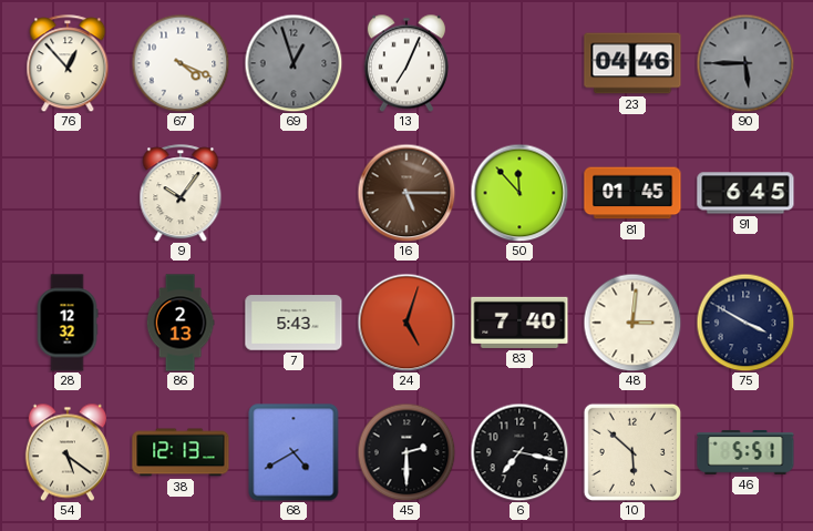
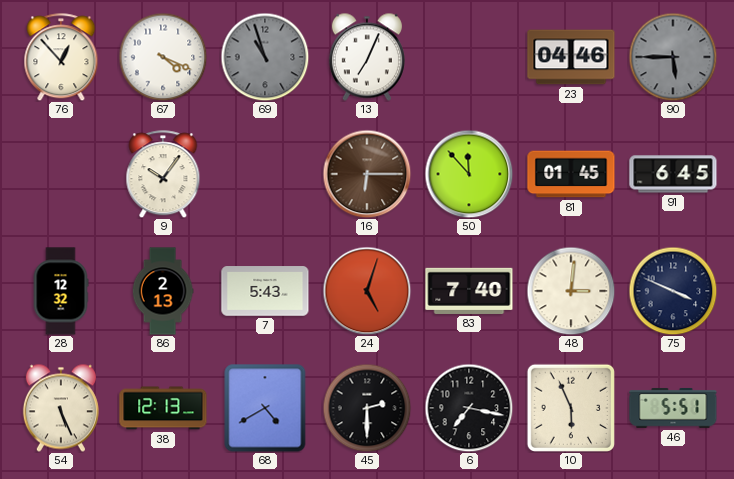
69: 12:57 -> 10:57 (265, 57)
16: 5:15 -> 6:15 (367, 174)
75: 3:50 -> 3:49 (673, 291)
54: 5:21 -> 5:26 (61, 408)
10: 5:52 -> 5:56 (571, 408)
